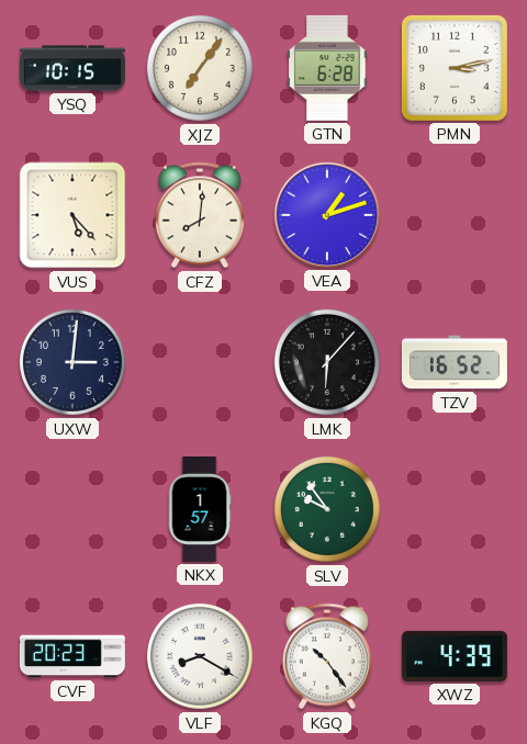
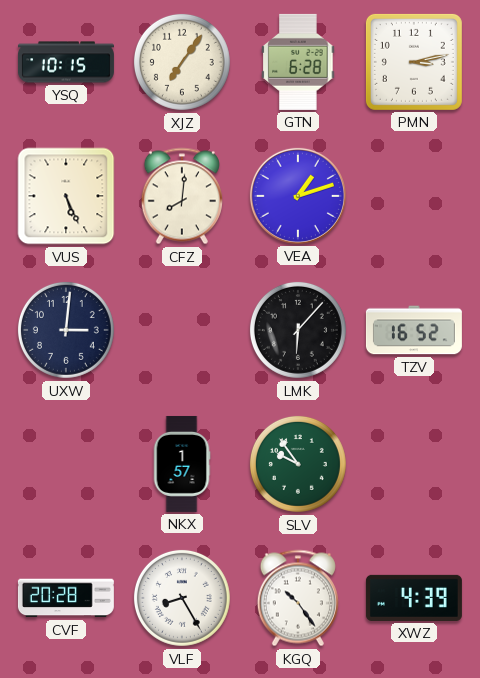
VUS: 5:23 -> 5:26 (66, 196)
CVF: 20:23 -> 20:28 (66, 598)
VLF: 8:20 -> 8:25 (182, 598)
